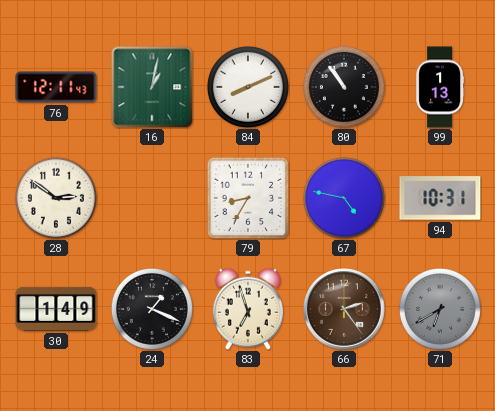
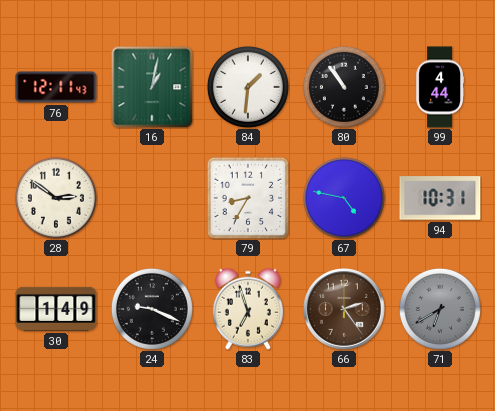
84: 8:11 -> 1:31 (248, 87)
99: 1:13 -> 4:44 (440, 87)
24: 1:19 -> 9:19 (152, 309)
